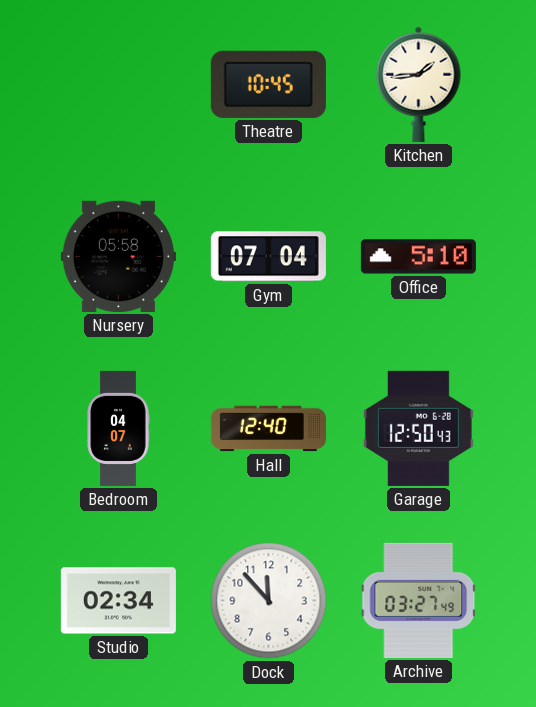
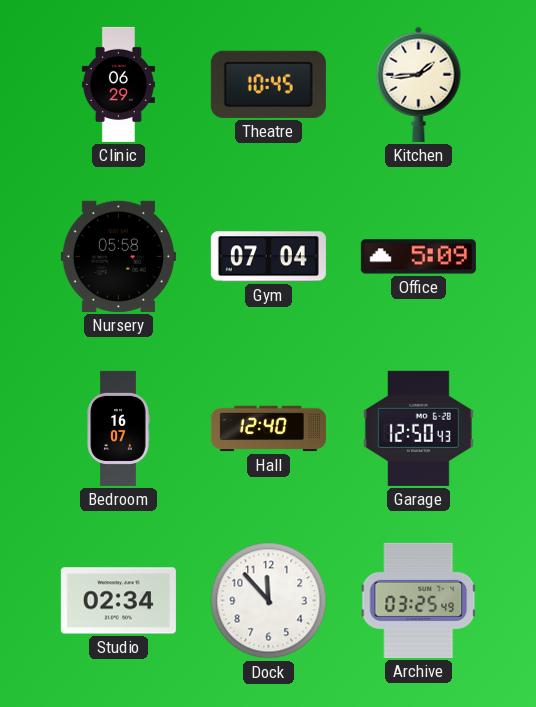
Clinic: none -> 06:29 (118, 84)
Office: 5:10 -> 5:09 (418, 257)
Bedroom: 04:07 -> 16:07 (118, 428)
Archive: 03:27 -> 03:25 (419, 600)
